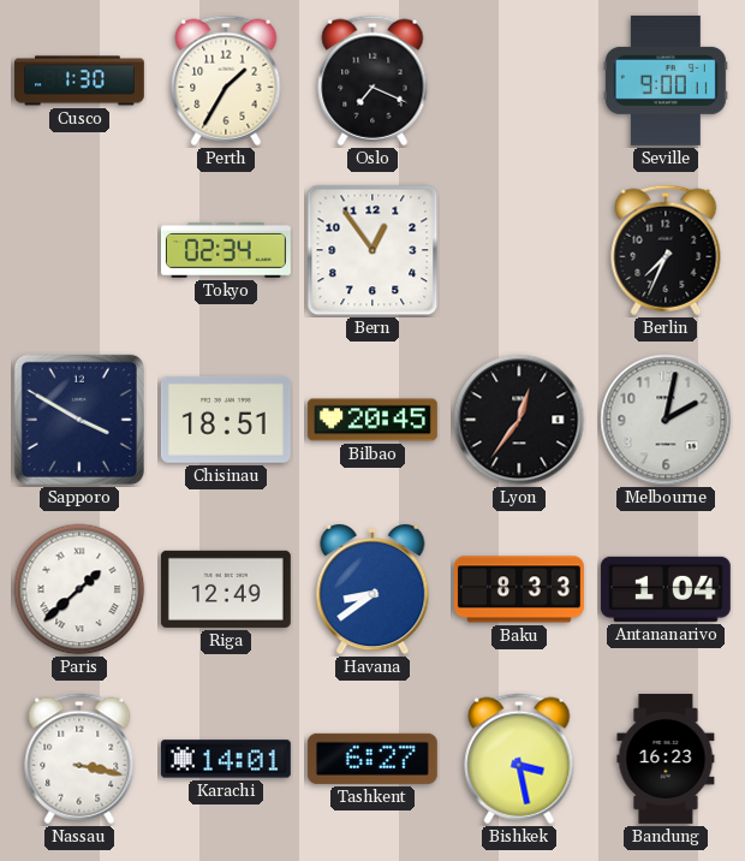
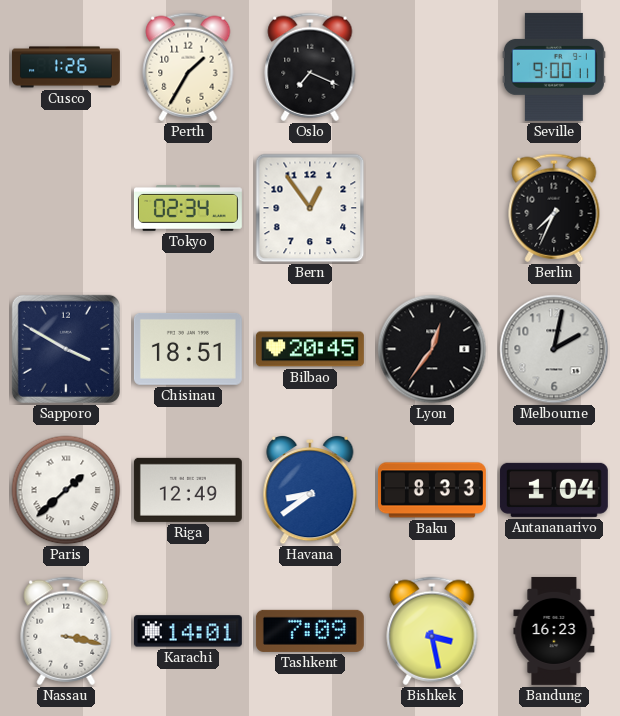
Cusco: 1:30 -> 1:26 (66, 67)
Tashkent: 6:27 -> 7:09 (310, 631)
